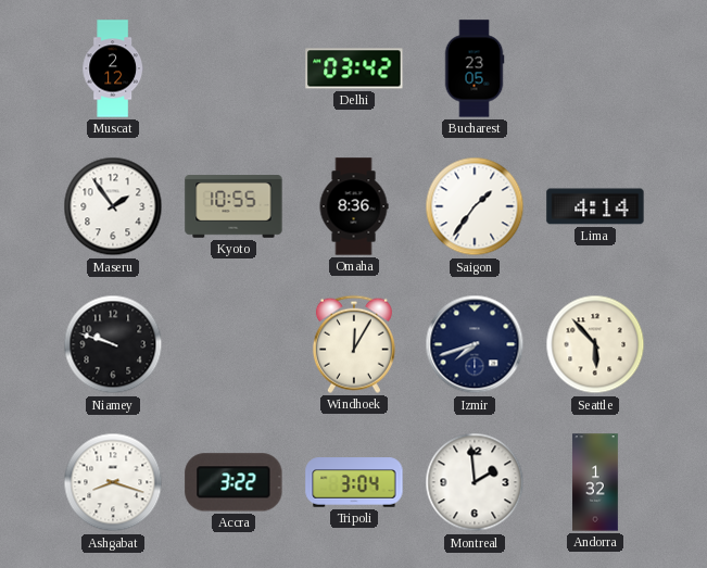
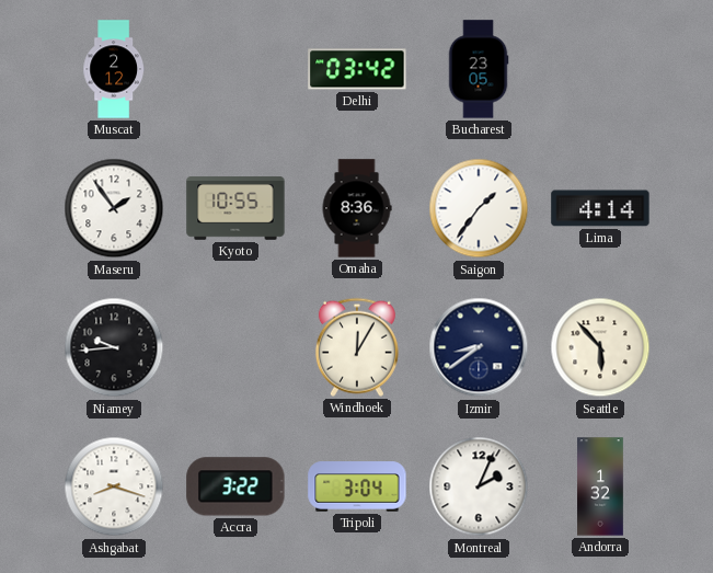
Niamey: 9:48 -> 9:44 (114, 347)
Izmir: 7:42 -> 8:39 (479, 347)
Montreal: 1:59 -> 2:04 (479, 486)
